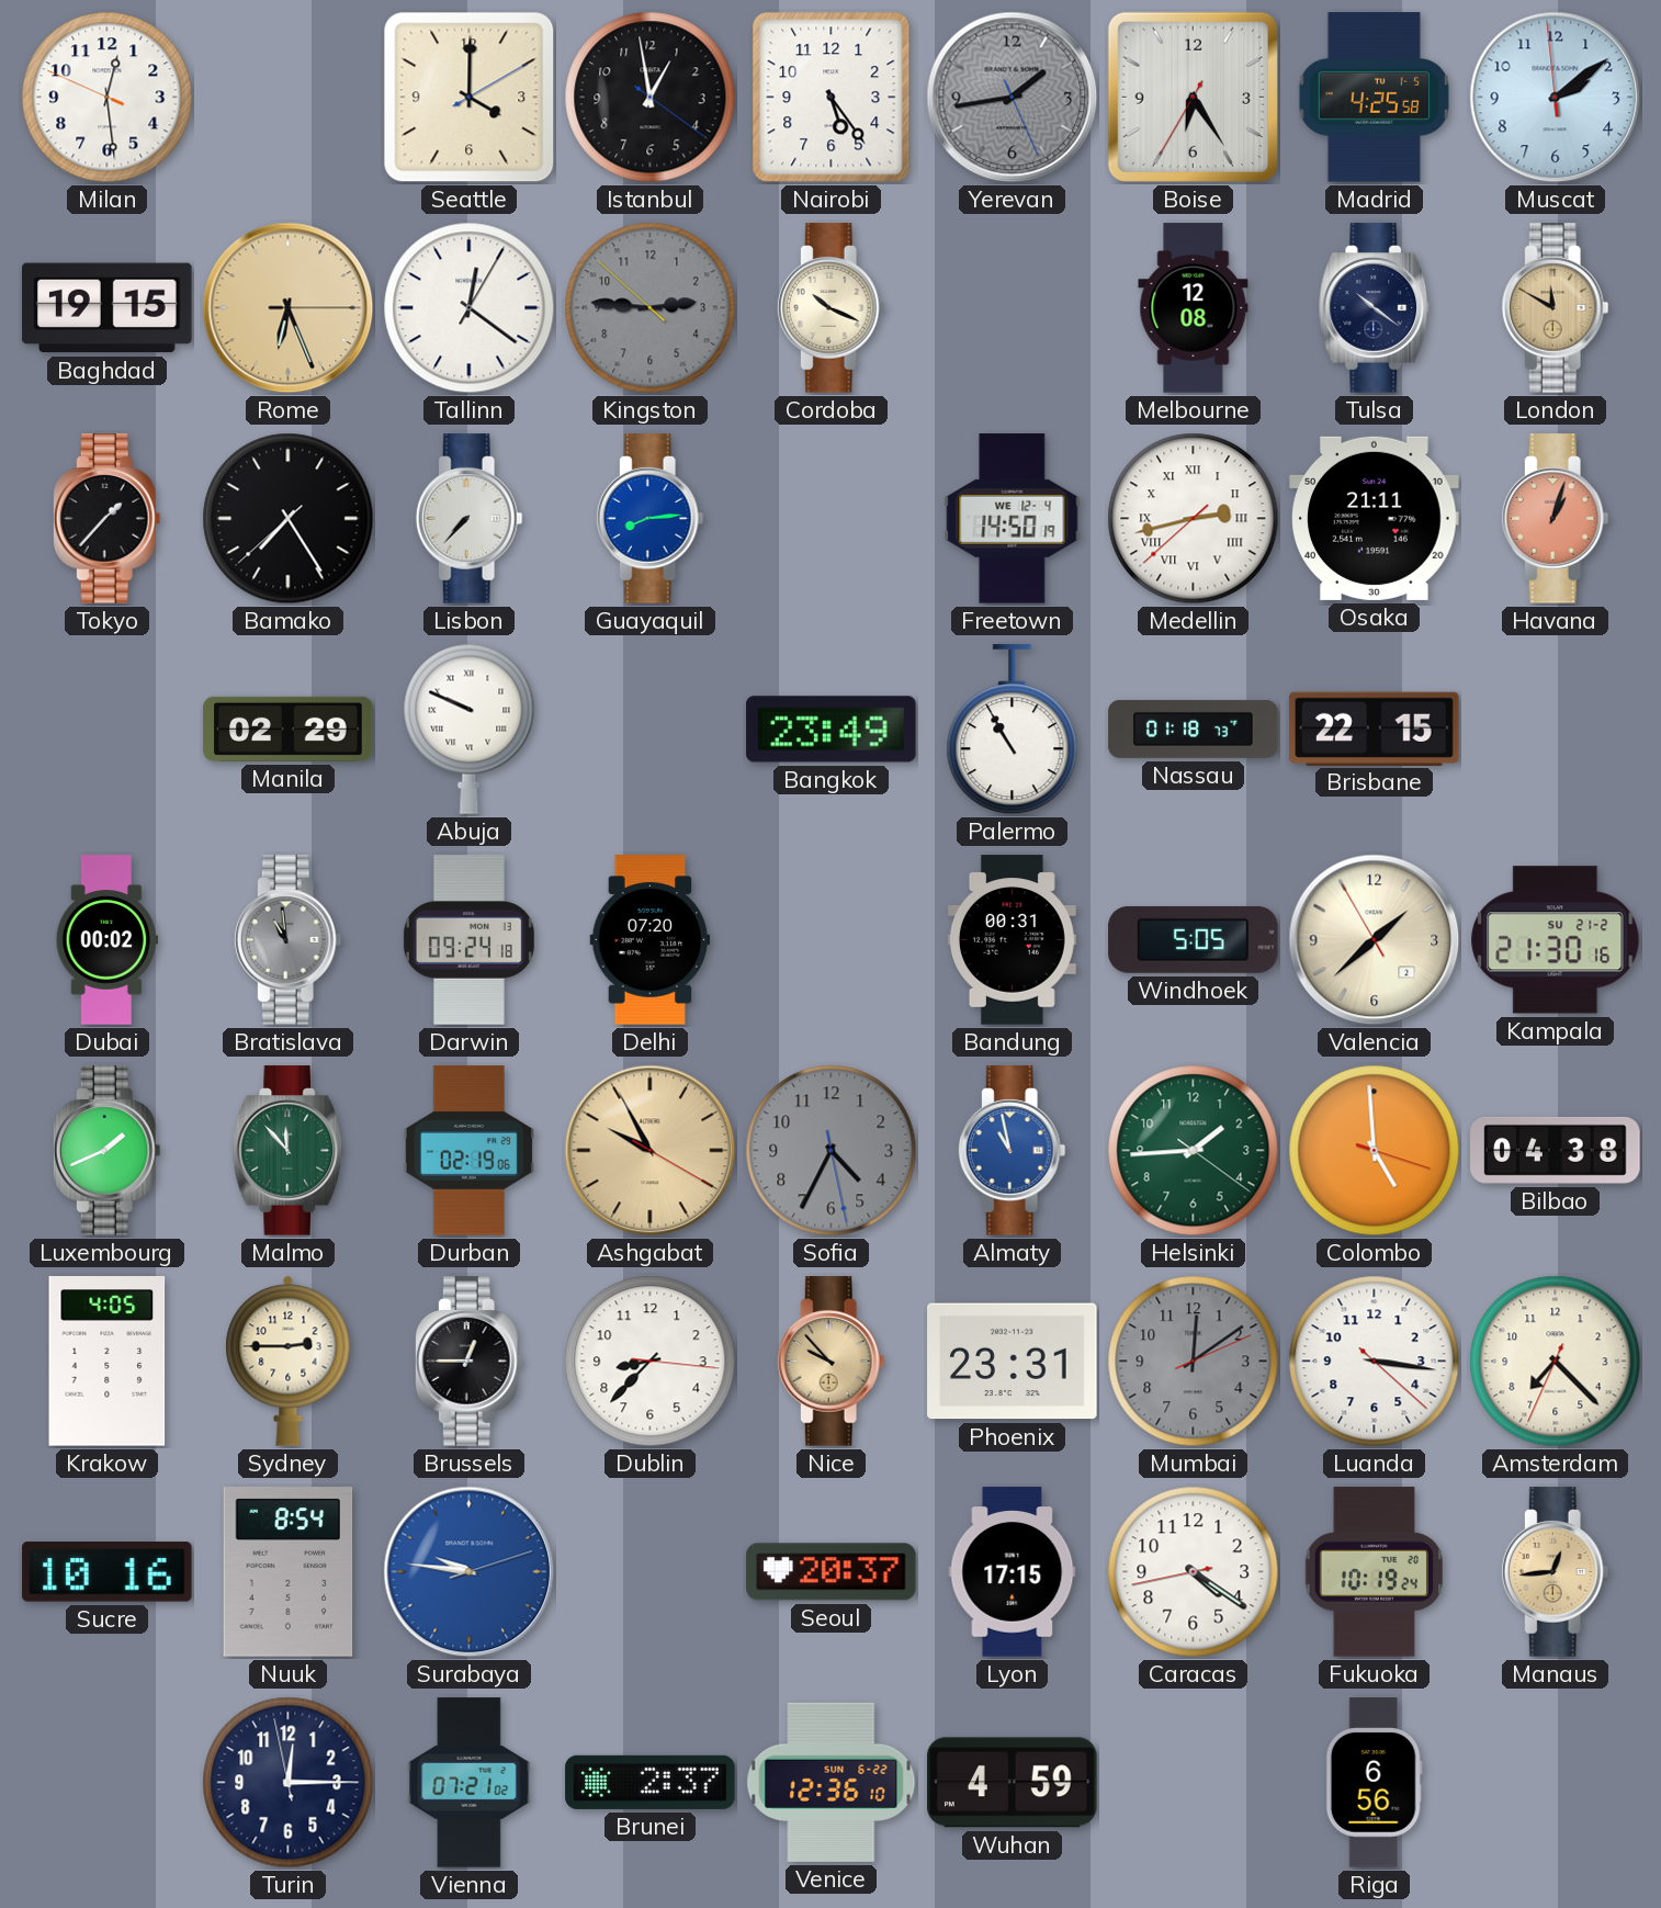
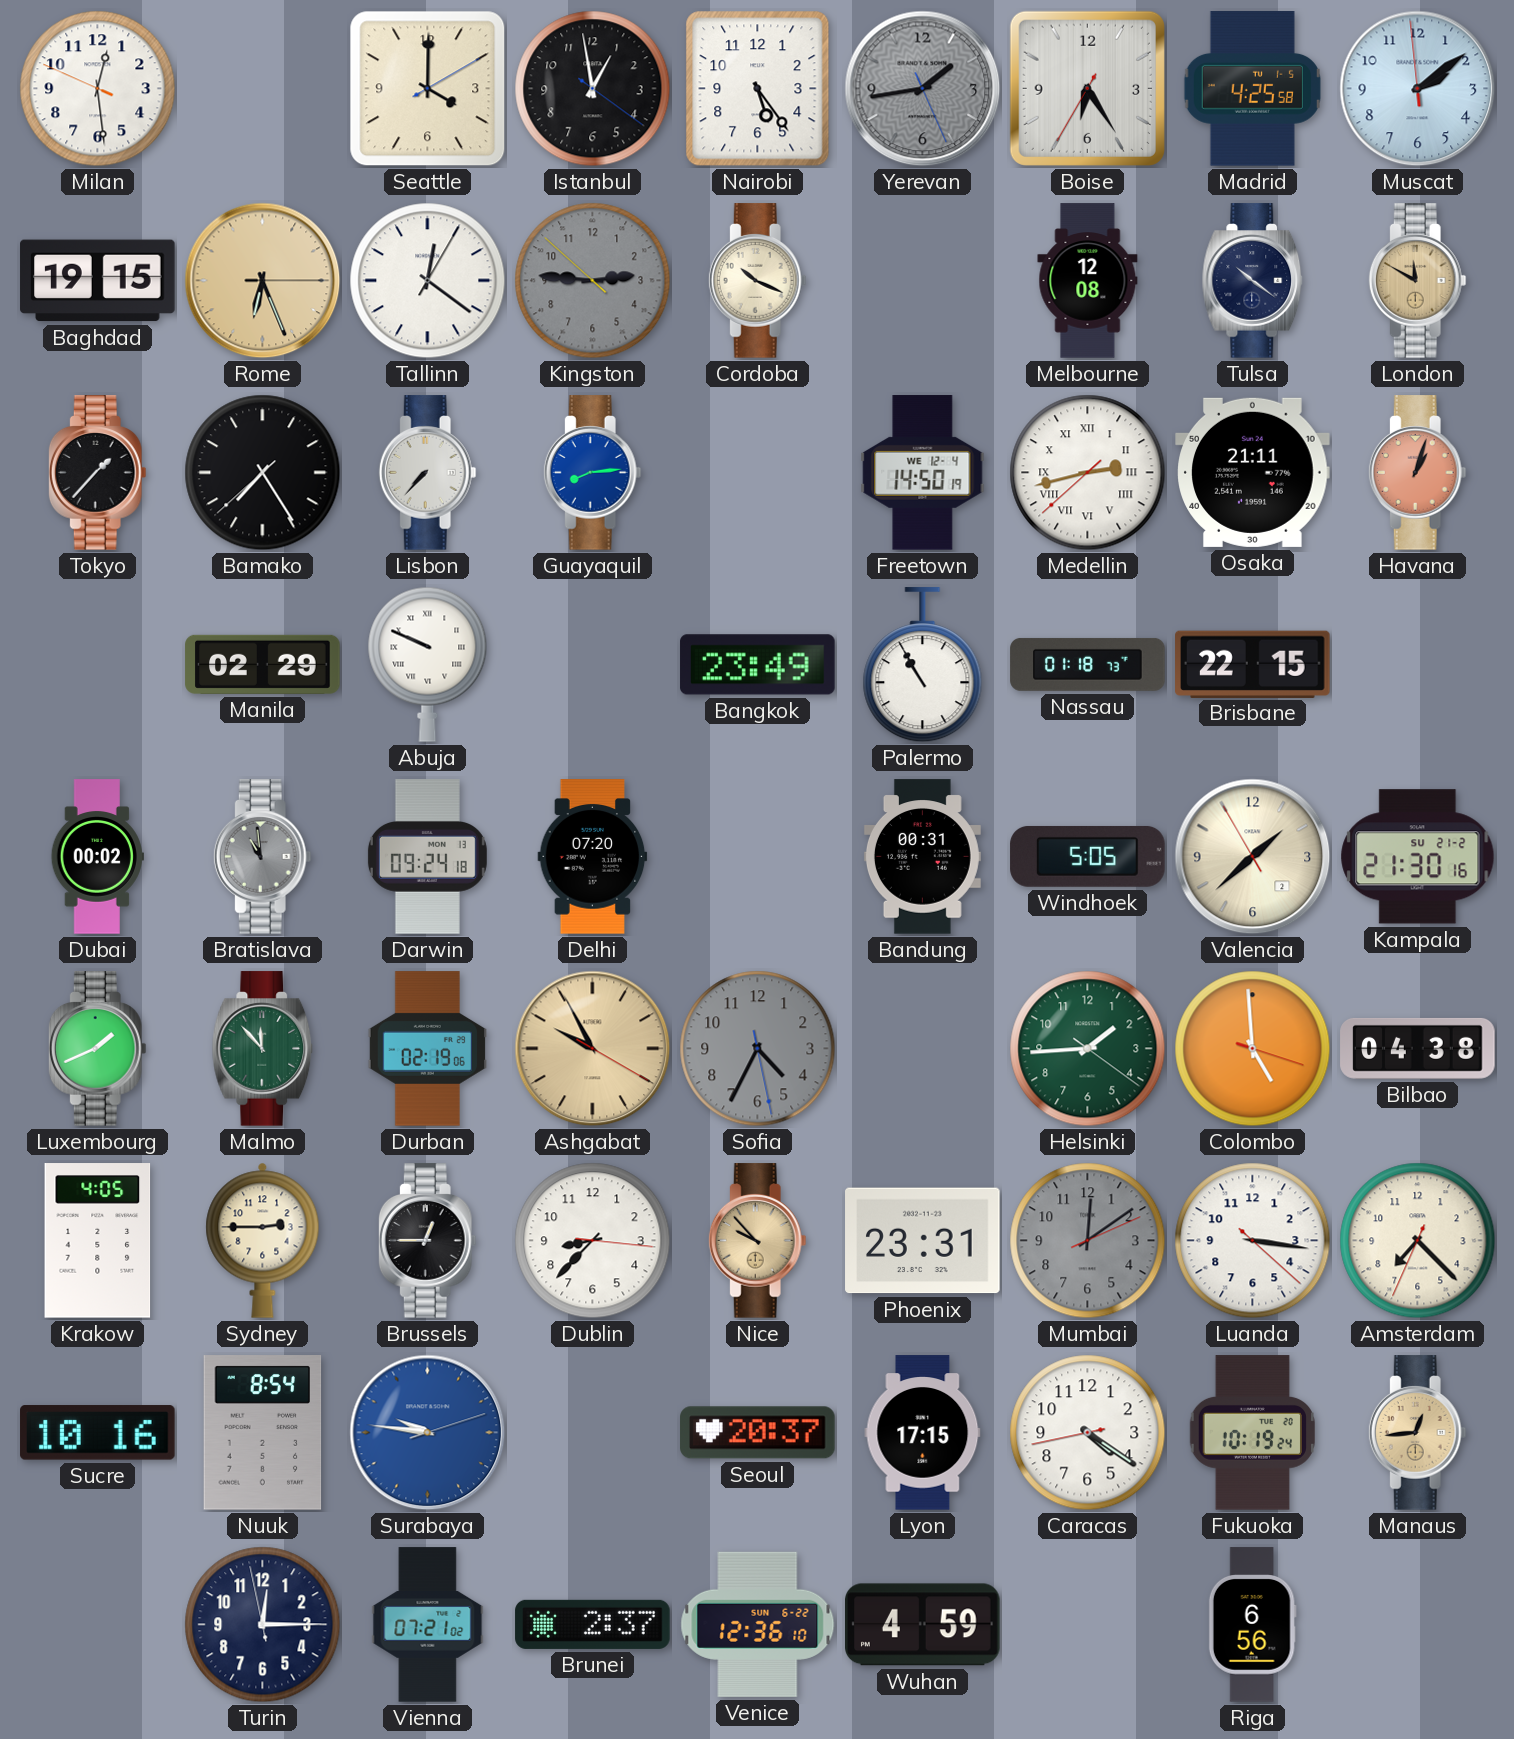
Almaty: 10:58 -> none (1012, 1151)
